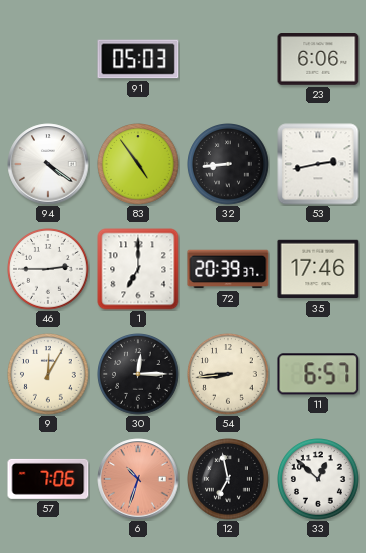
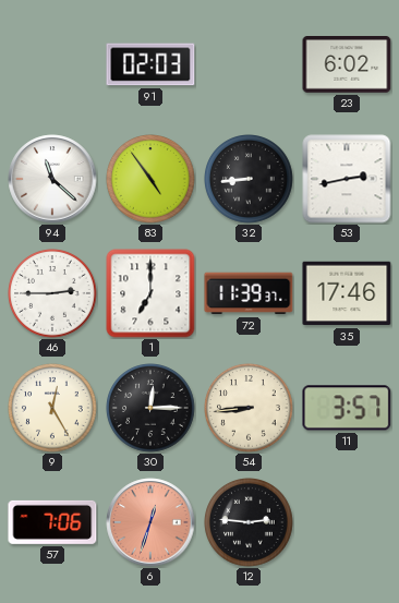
91: 05:03 -> 02:03 (150, 64)
23: 6:06 -> 6:02 (347, 65)
94: 4:21 -> 11:22 (52, 179)
72: 20:39 -> 11:39 (249, 293)
9: 12:05 -> 12:25 (53, 409)
11: 6:57 -> 3:57 (347, 408)
6: 10:33 -> 12:33 (150, 522)
12: 6:58 -> 2:46 (250, 523)
33: 12:52 -> none (319, 480)
